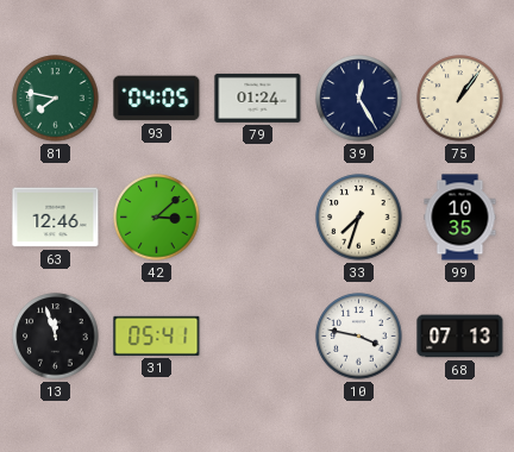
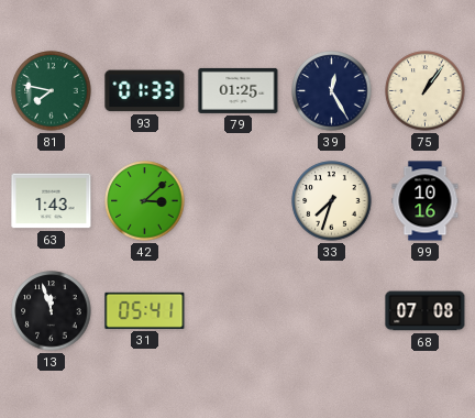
93: 04:05 -> 01:33 (145, 91)
79: 01:24 -> 01:25 (239, 90)
63: 12:46 -> 1:43 (52, 201)
99: 10:35 -> 10:16 (426, 201)
10: 3:47 -> none (359, 337)
68: 07:13 -> 07:08 (426, 311)
